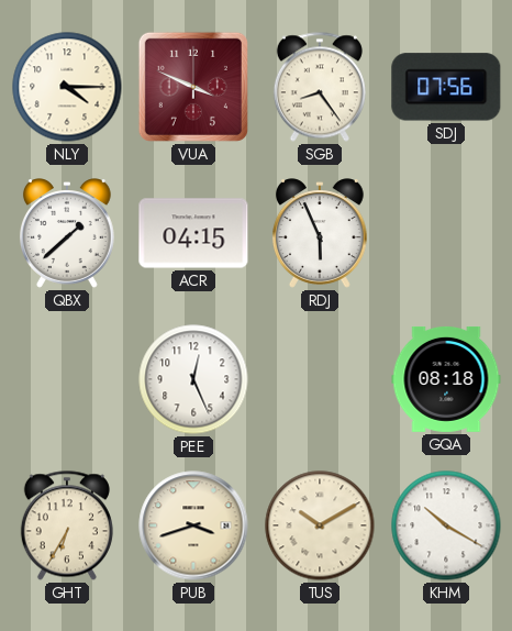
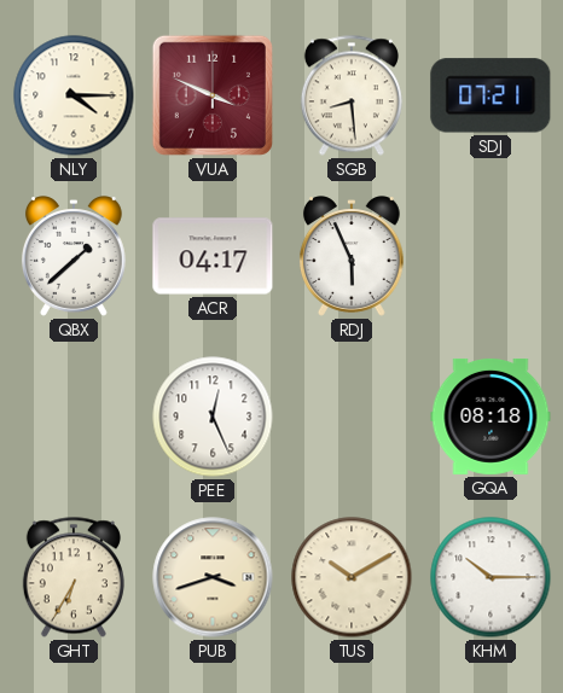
SGB: 8:24 -> 8:29 (352, 95)
SDJ: 07:56 -> 07:21 (491, 95)
ACR: 04:15 -> 04:17 (213, 256)
KHM: 10:20 -> 10:15 (491, 577)
